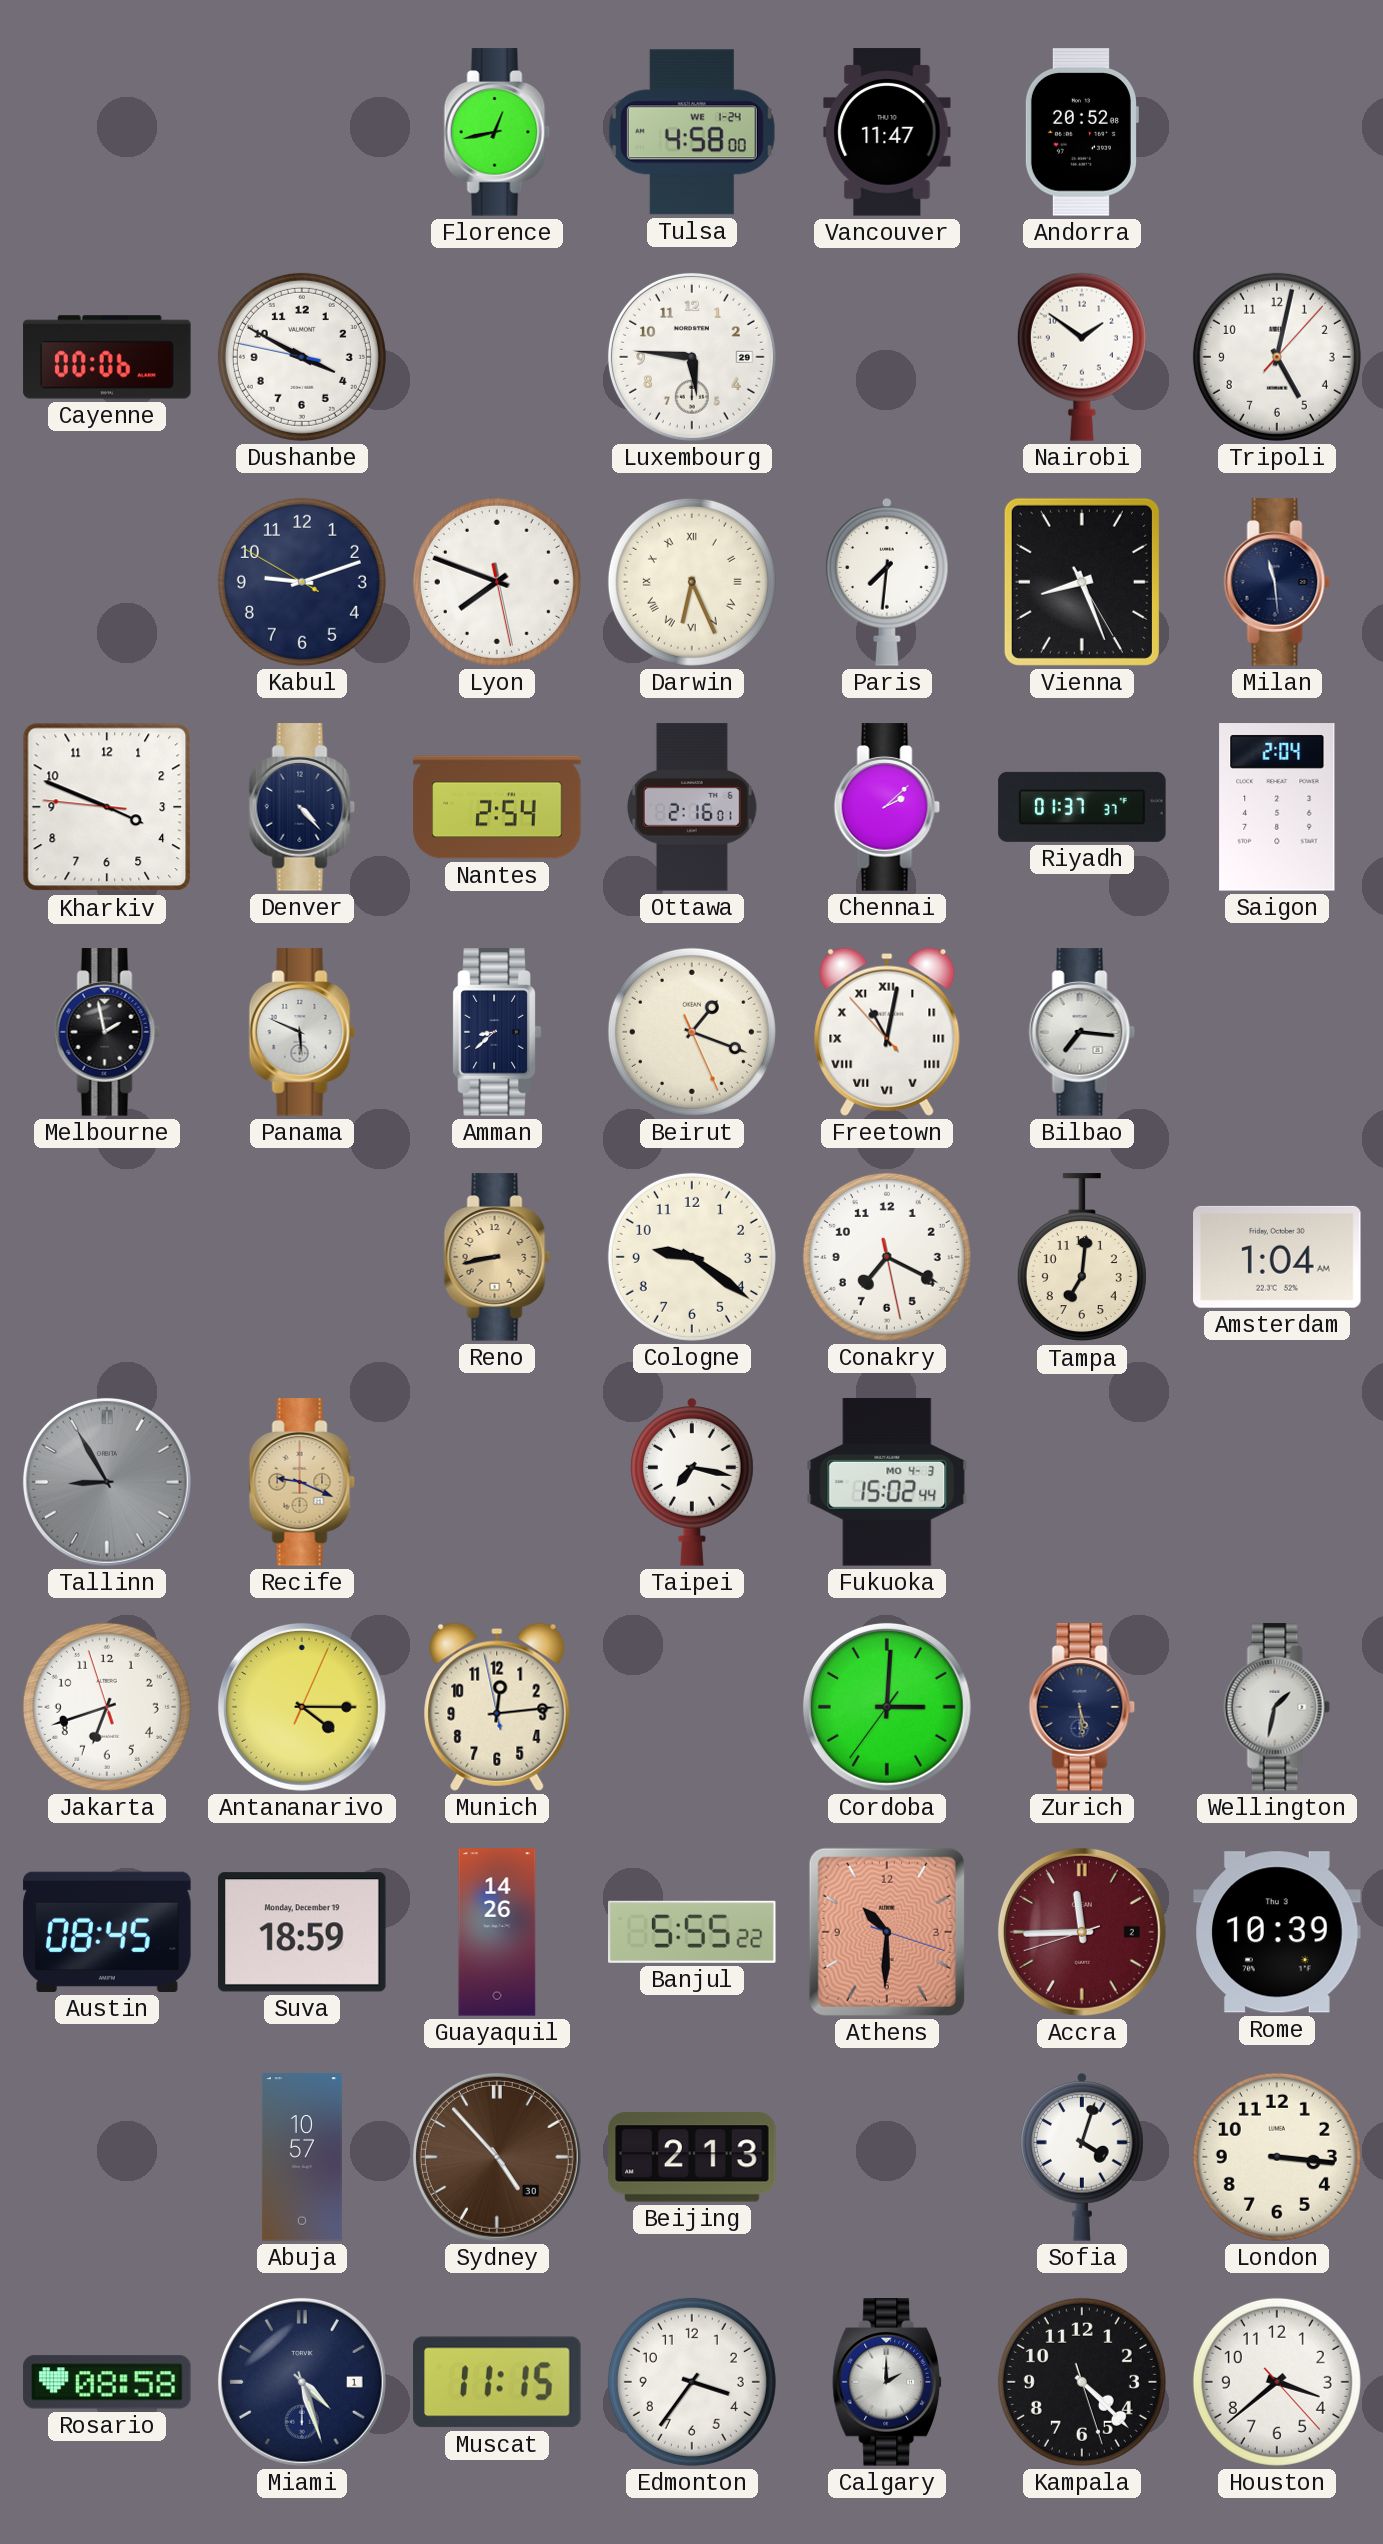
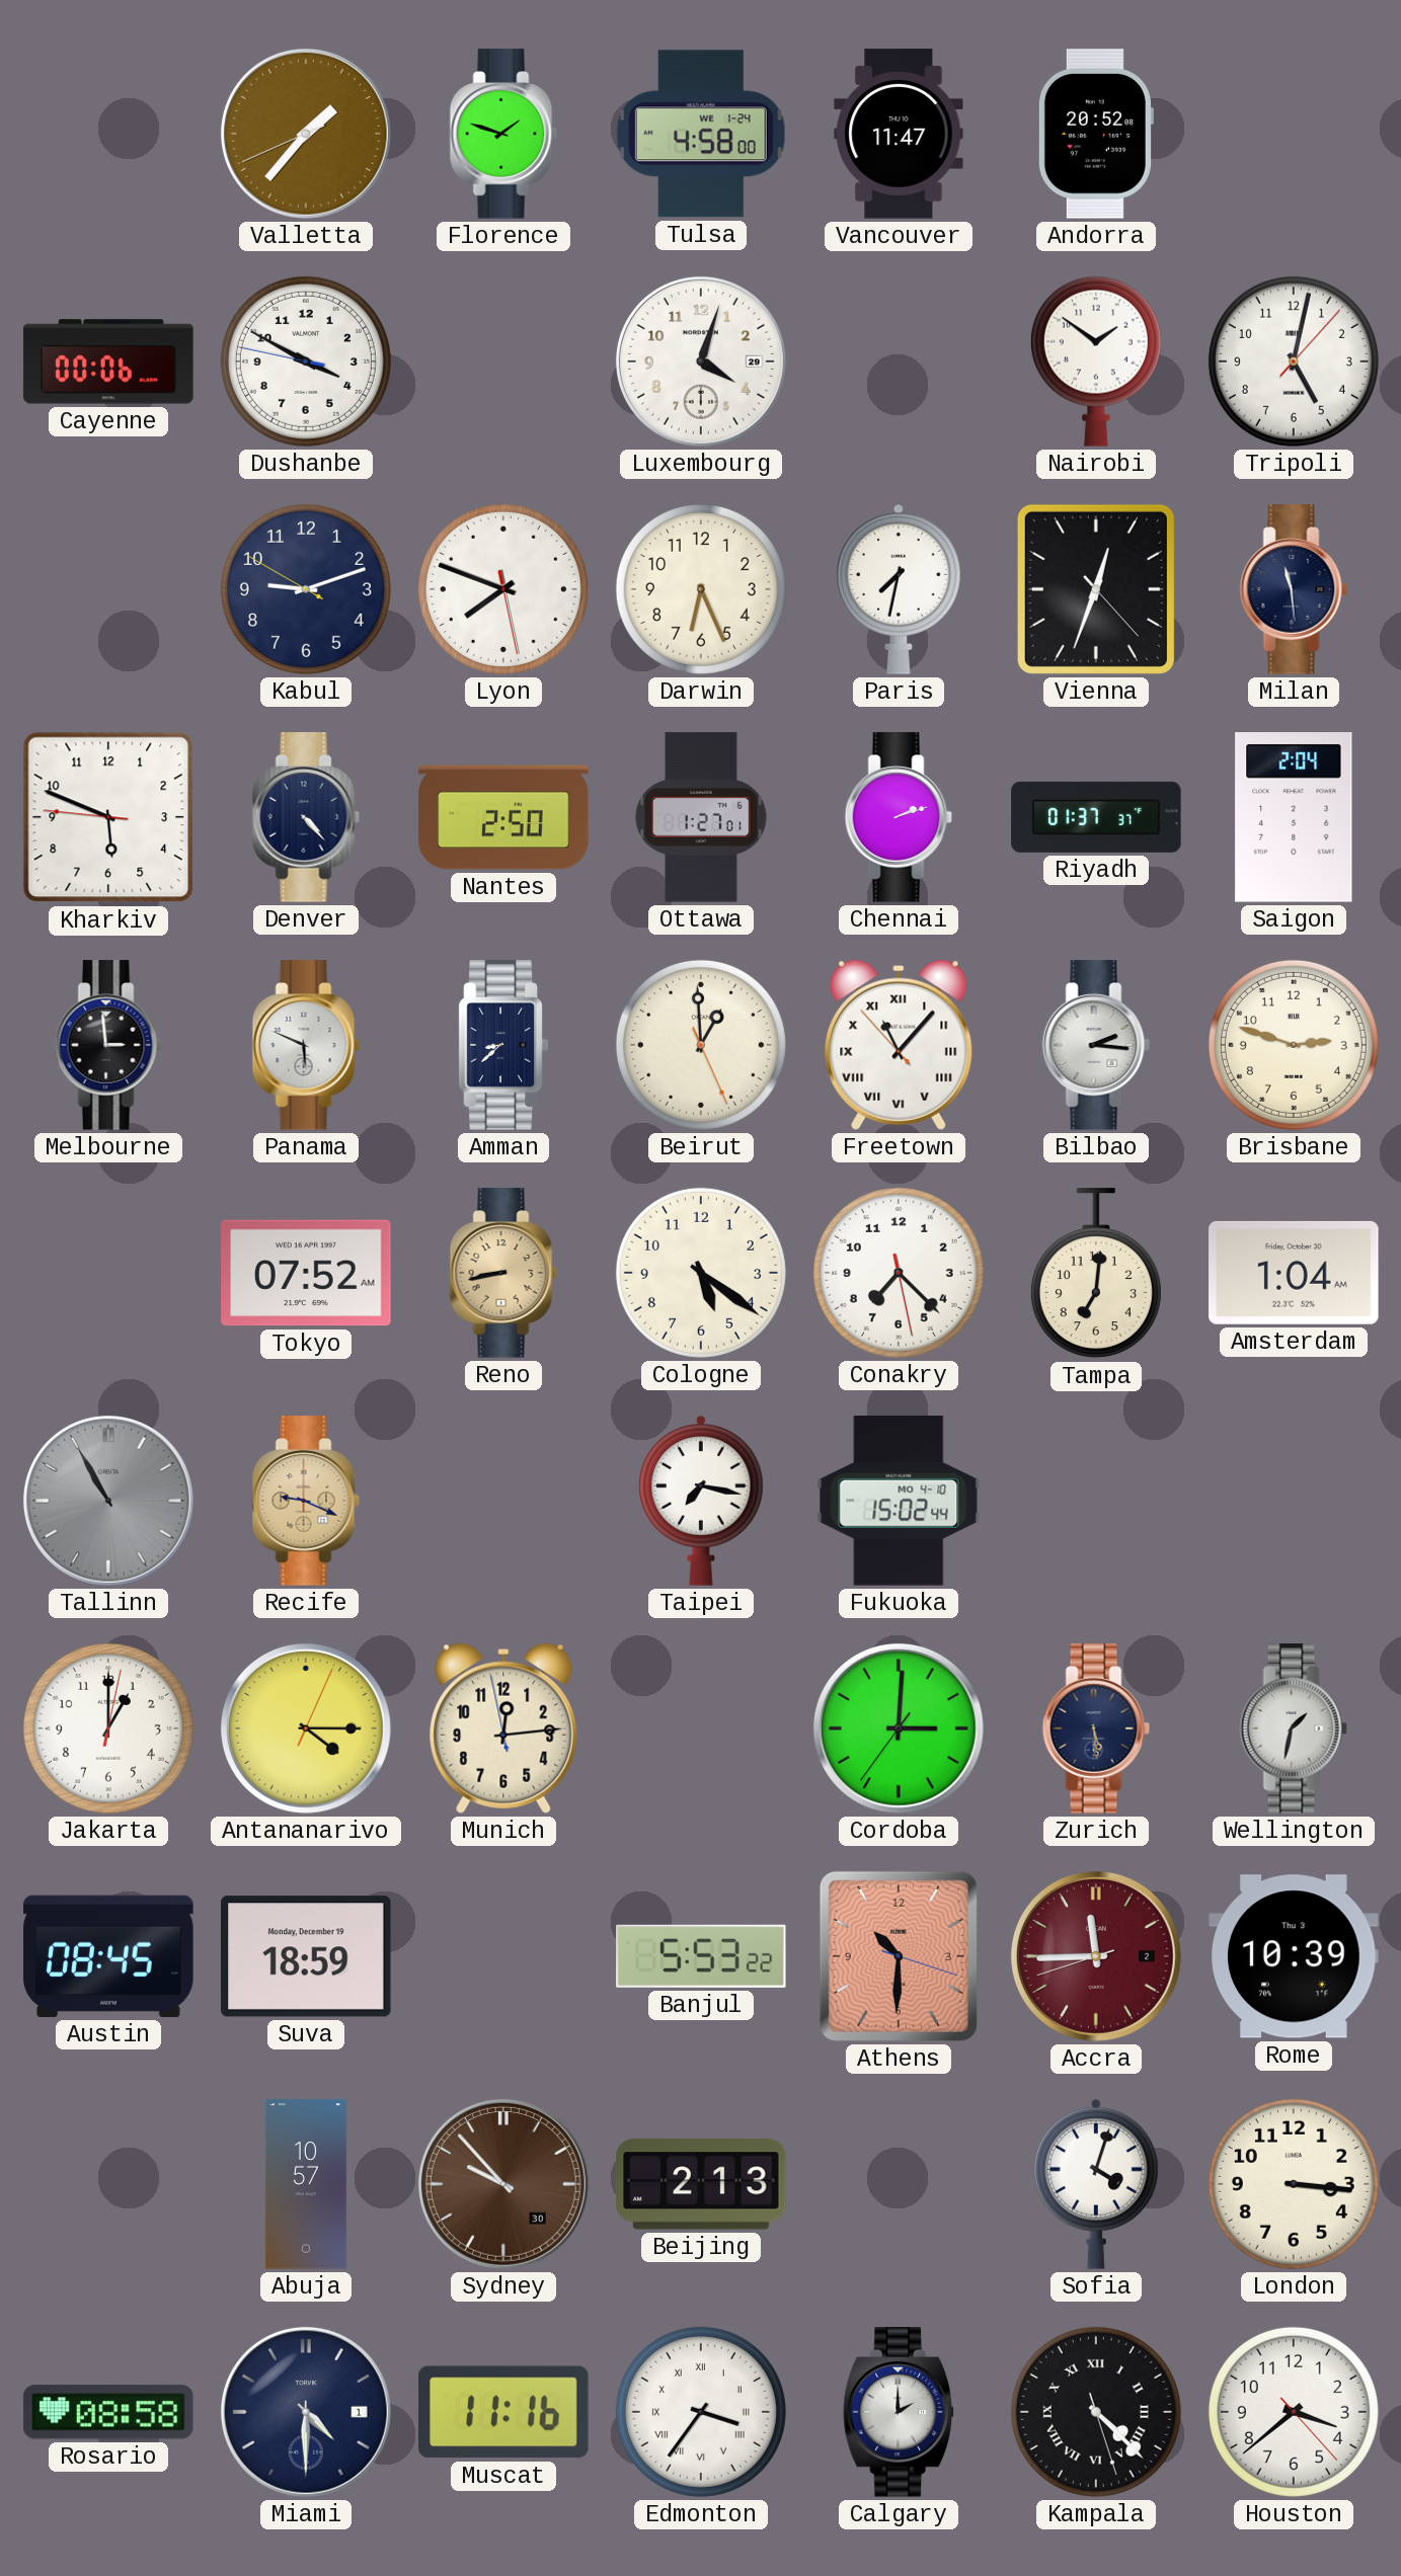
Valletta: none -> 1:36 (306, 134)
Florence: 12:43 -> 1:48 (503, 134)
Luxembourg: 5:46 -> 4:03 (701, 361)
Darwin numerals: Roman -> Arabic (701, 589)
Paris: 7:31 -> 7:32 (900, 589)
Vienna: 8:26 -> 12:33 (1096, 589)
Kharkiv: 3:48 -> 5:48 (108, 817)
Nantes: 2:54 -> 2:50 (503, 817)
Ottawa: 2:16 -> 1:27 (701, 817)
Chennai: 2:08 -> 2:12 (899, 817)
Melbourne: 1:58 -> 2:59 (108, 1045)
Beirut: 1:18 -> 12:59 (701, 1045)
Freetown: 11:01 -> 11:06 (899, 1045)
Bilbao: 7:16 -> 2:16 (1096, 1045)
Brisbane: none -> 2:48 (1294, 1045)
Tokyo: none -> 07:52 (306, 1273)
Cologne: 9:21 -> 5:21 (701, 1273)
Conakry: 7:19 -> 7:22 (899, 1273)
Tallinn: 8:55 -> 10:55 (108, 1501)
Fukuoka date: MO 4-3 -> MO 4-10 (899, 1501)
Jakarta: 6:41 -> 1:00 (108, 1728)
Guayaquil: 14:26 -> none (497, 1932)
Banjul: 5:55 -> 5:53 (701, 1956)
Sydney: 4:53 -> 9:53 (503, 2184)
Miami: 4:27 -> 4:30 (306, 2412)
Muscat: 11:15 -> 11:16 (503, 2412)
Edmonton numerals: Arabic -> Roman (701, 2412)
Kampala numerals: Arabic -> Roman (1096, 2412)
